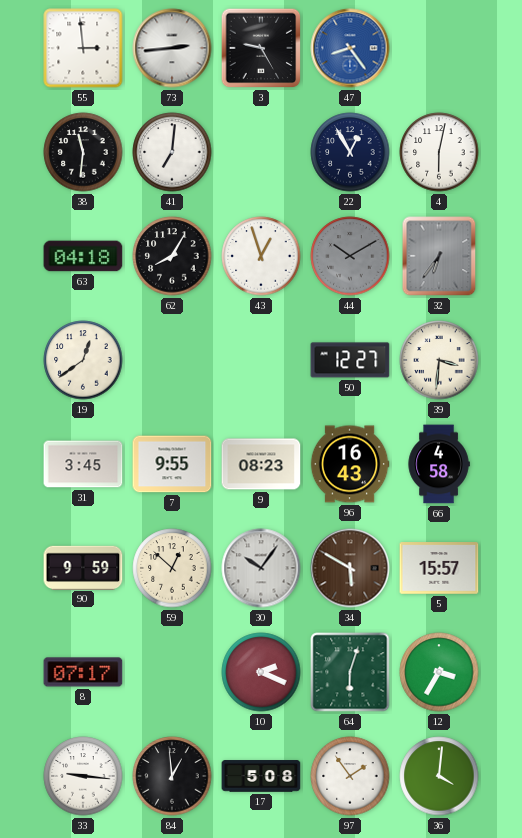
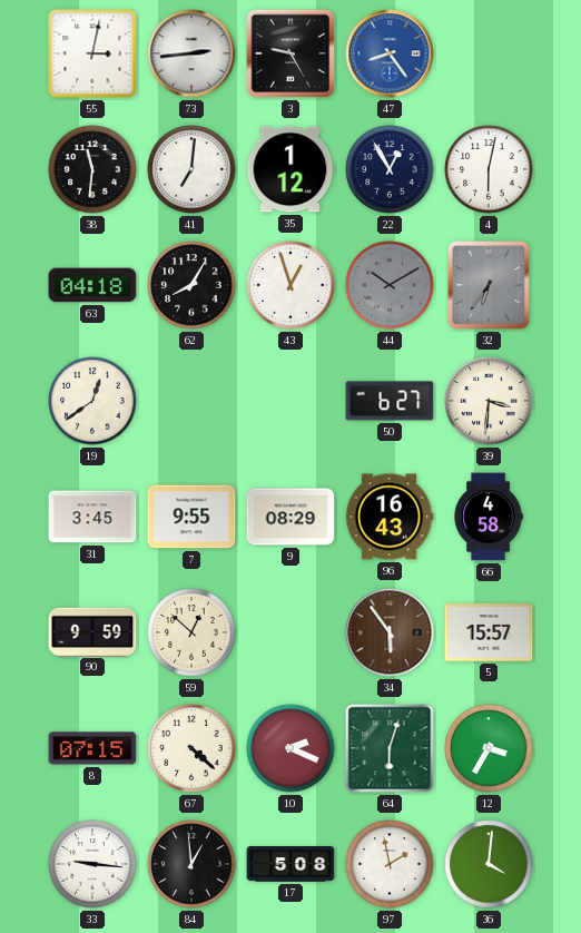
55: 2:59 -> 3:02 (92, 53)
35: none -> 1:12 (290, 169)
50: 12:27 -> 6:27 (390, 401)
9: 08:23 -> 08:29 (290, 517)
30: 10:06 -> none (261, 568)
34: 5:50 -> 5:54 (390, 632)
8: 07:17 -> 07:15 (92, 748)
67: none -> 4:22 (191, 748)
97: 1:54 -> 1:58 (390, 864)
